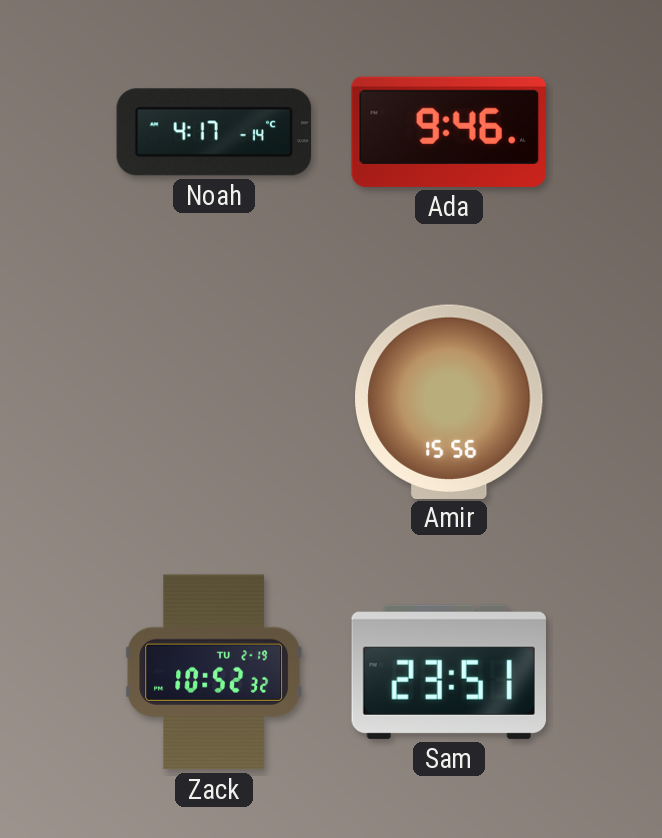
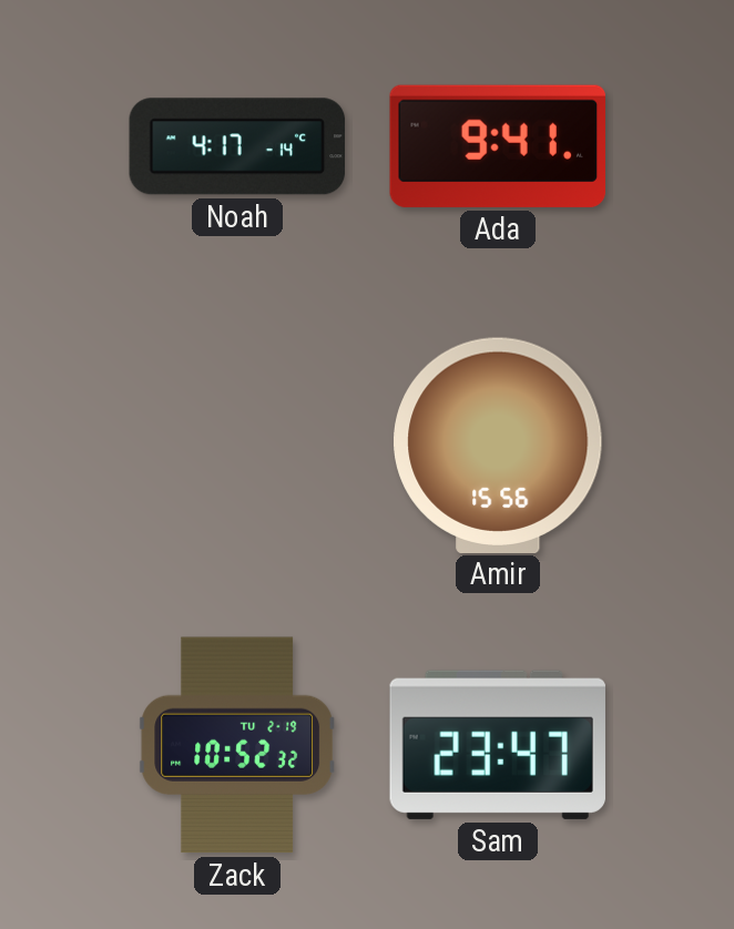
Ada: 9:46 -> 9:41 (497, 146)
Sam: 23:51 -> 23:47 (497, 745)
